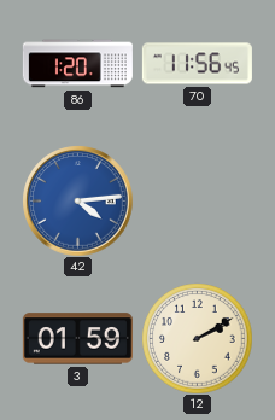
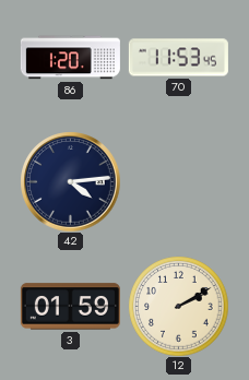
70: 11:56 -> 11:53 (178, 58)
42 dial: blue -> navy (70, 181)
